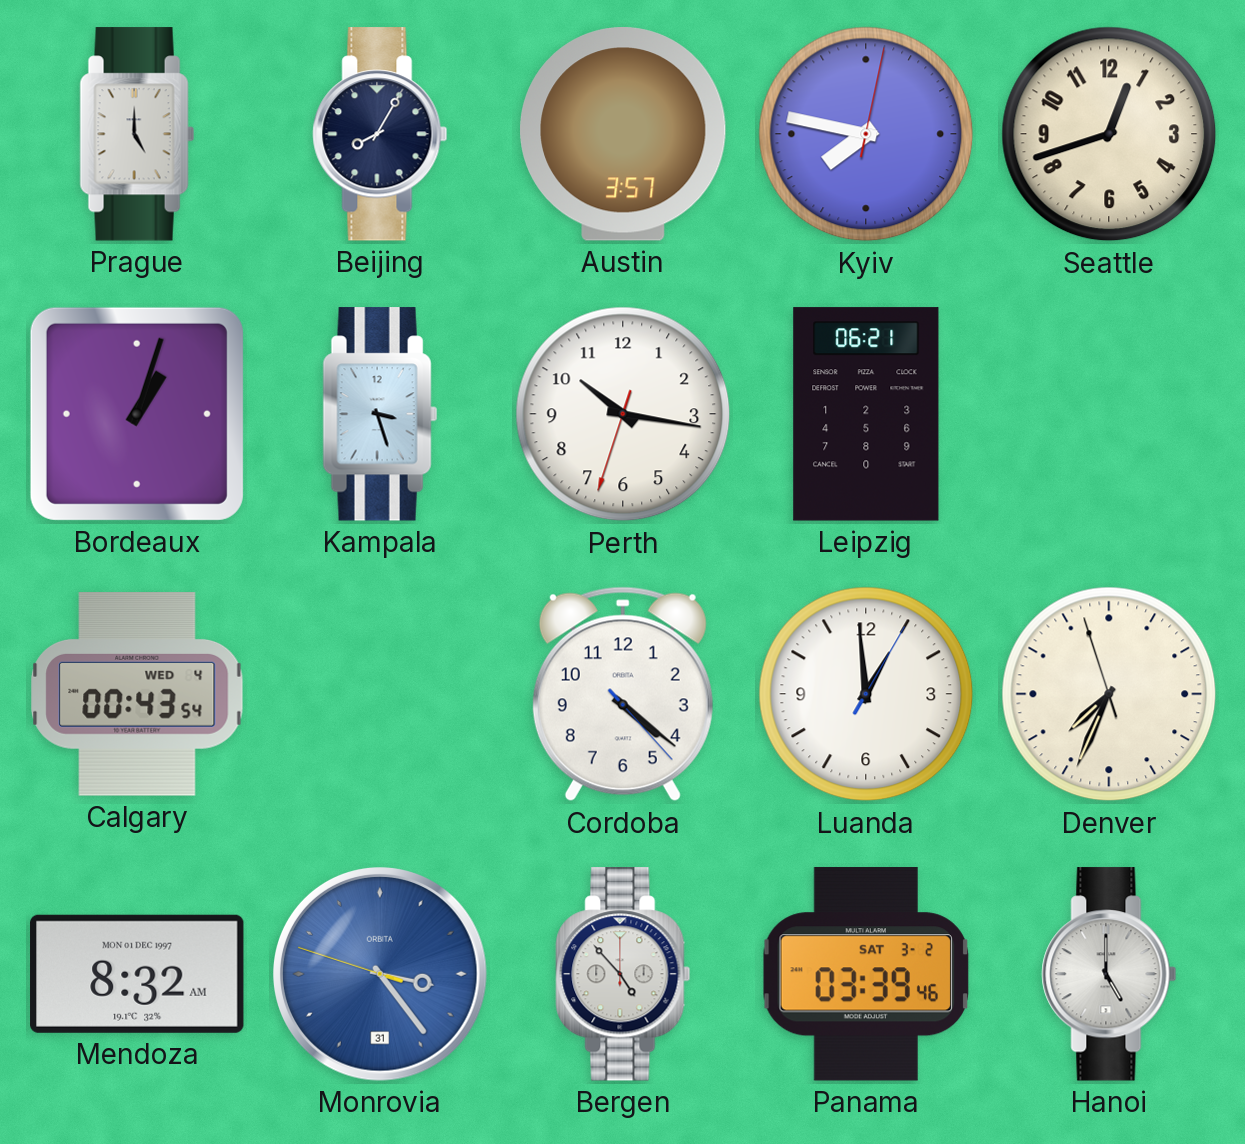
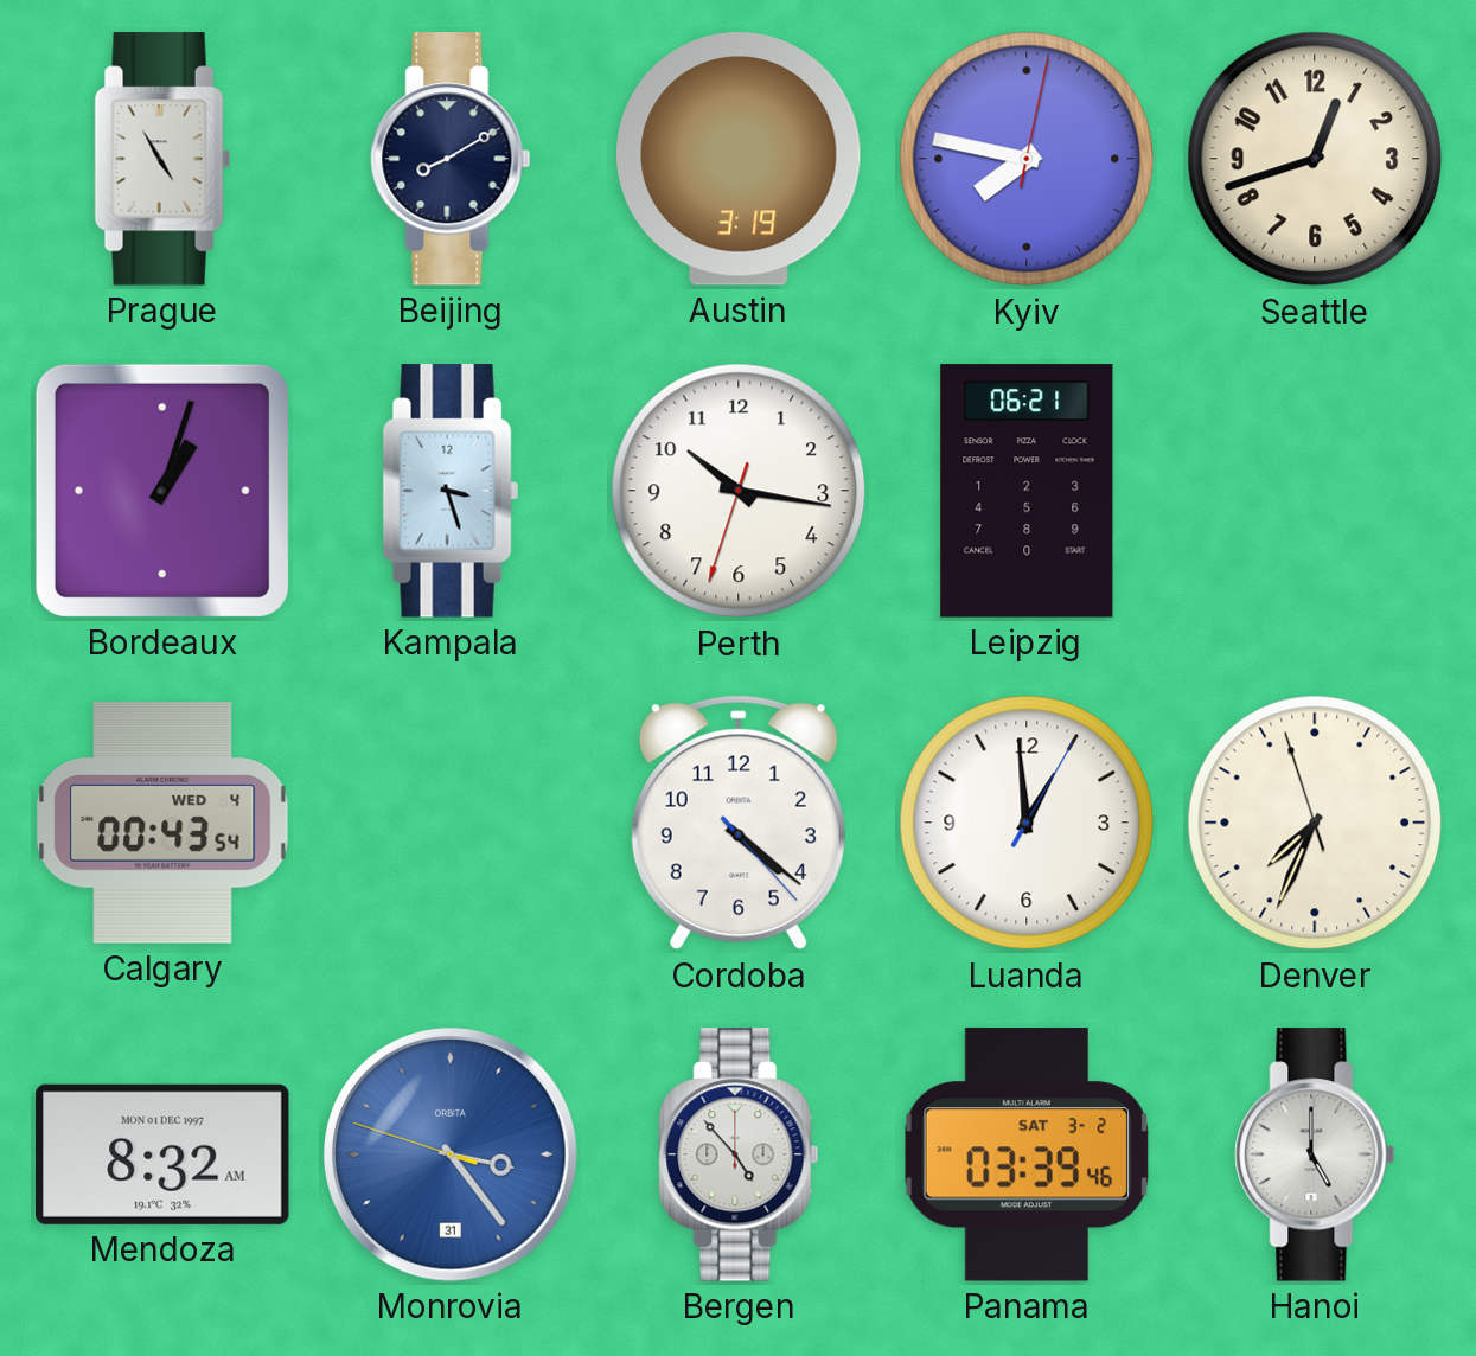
Prague: 5:00 -> 4:55 (162, 159)
Beijing: 8:05 -> 8:10 (451, 159)
Austin: 3:57 -> 3:19 (739, 159)
